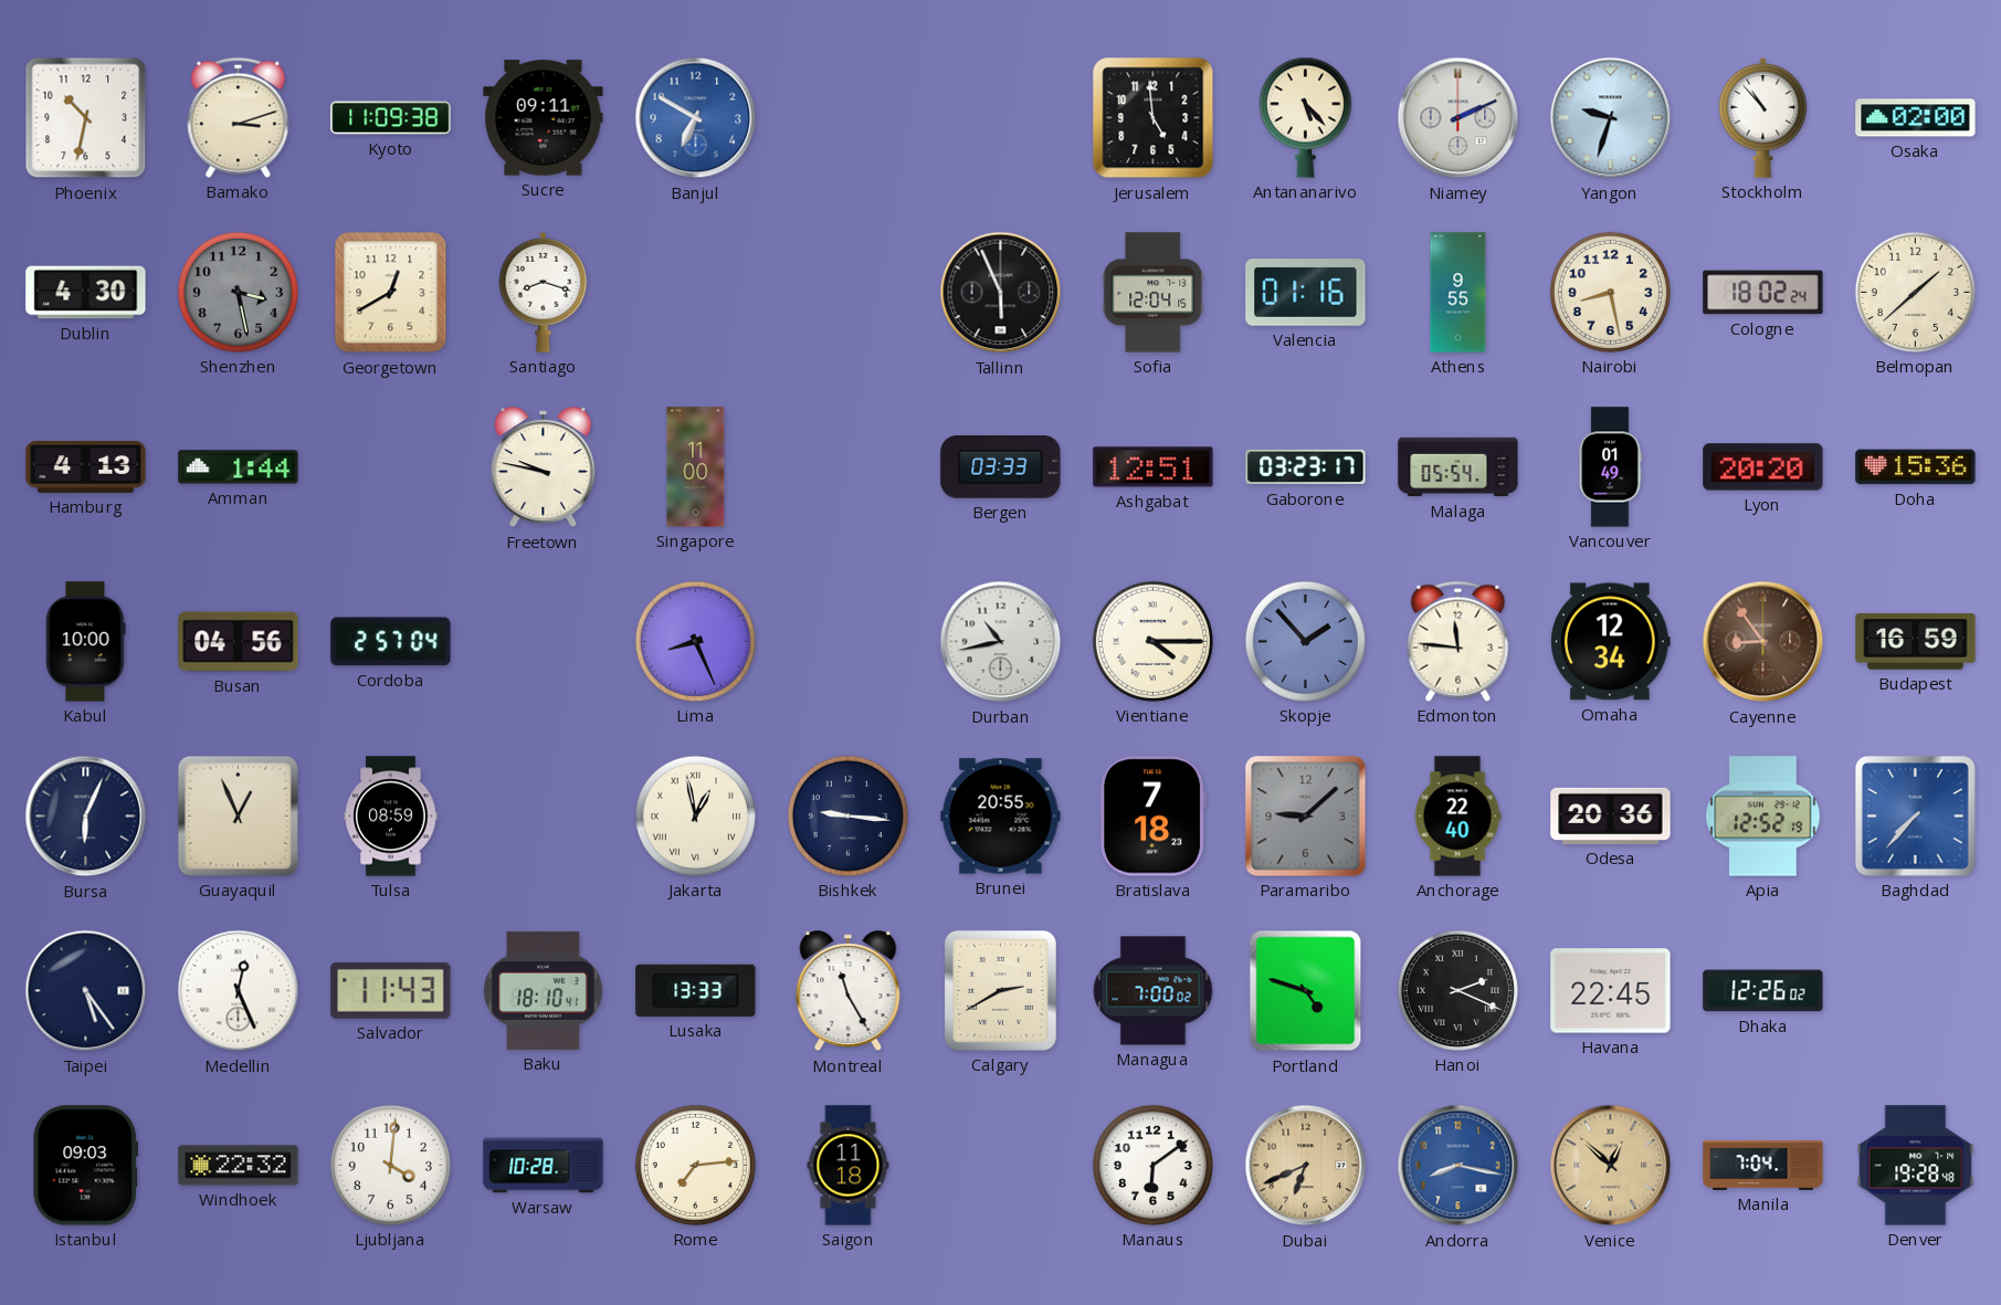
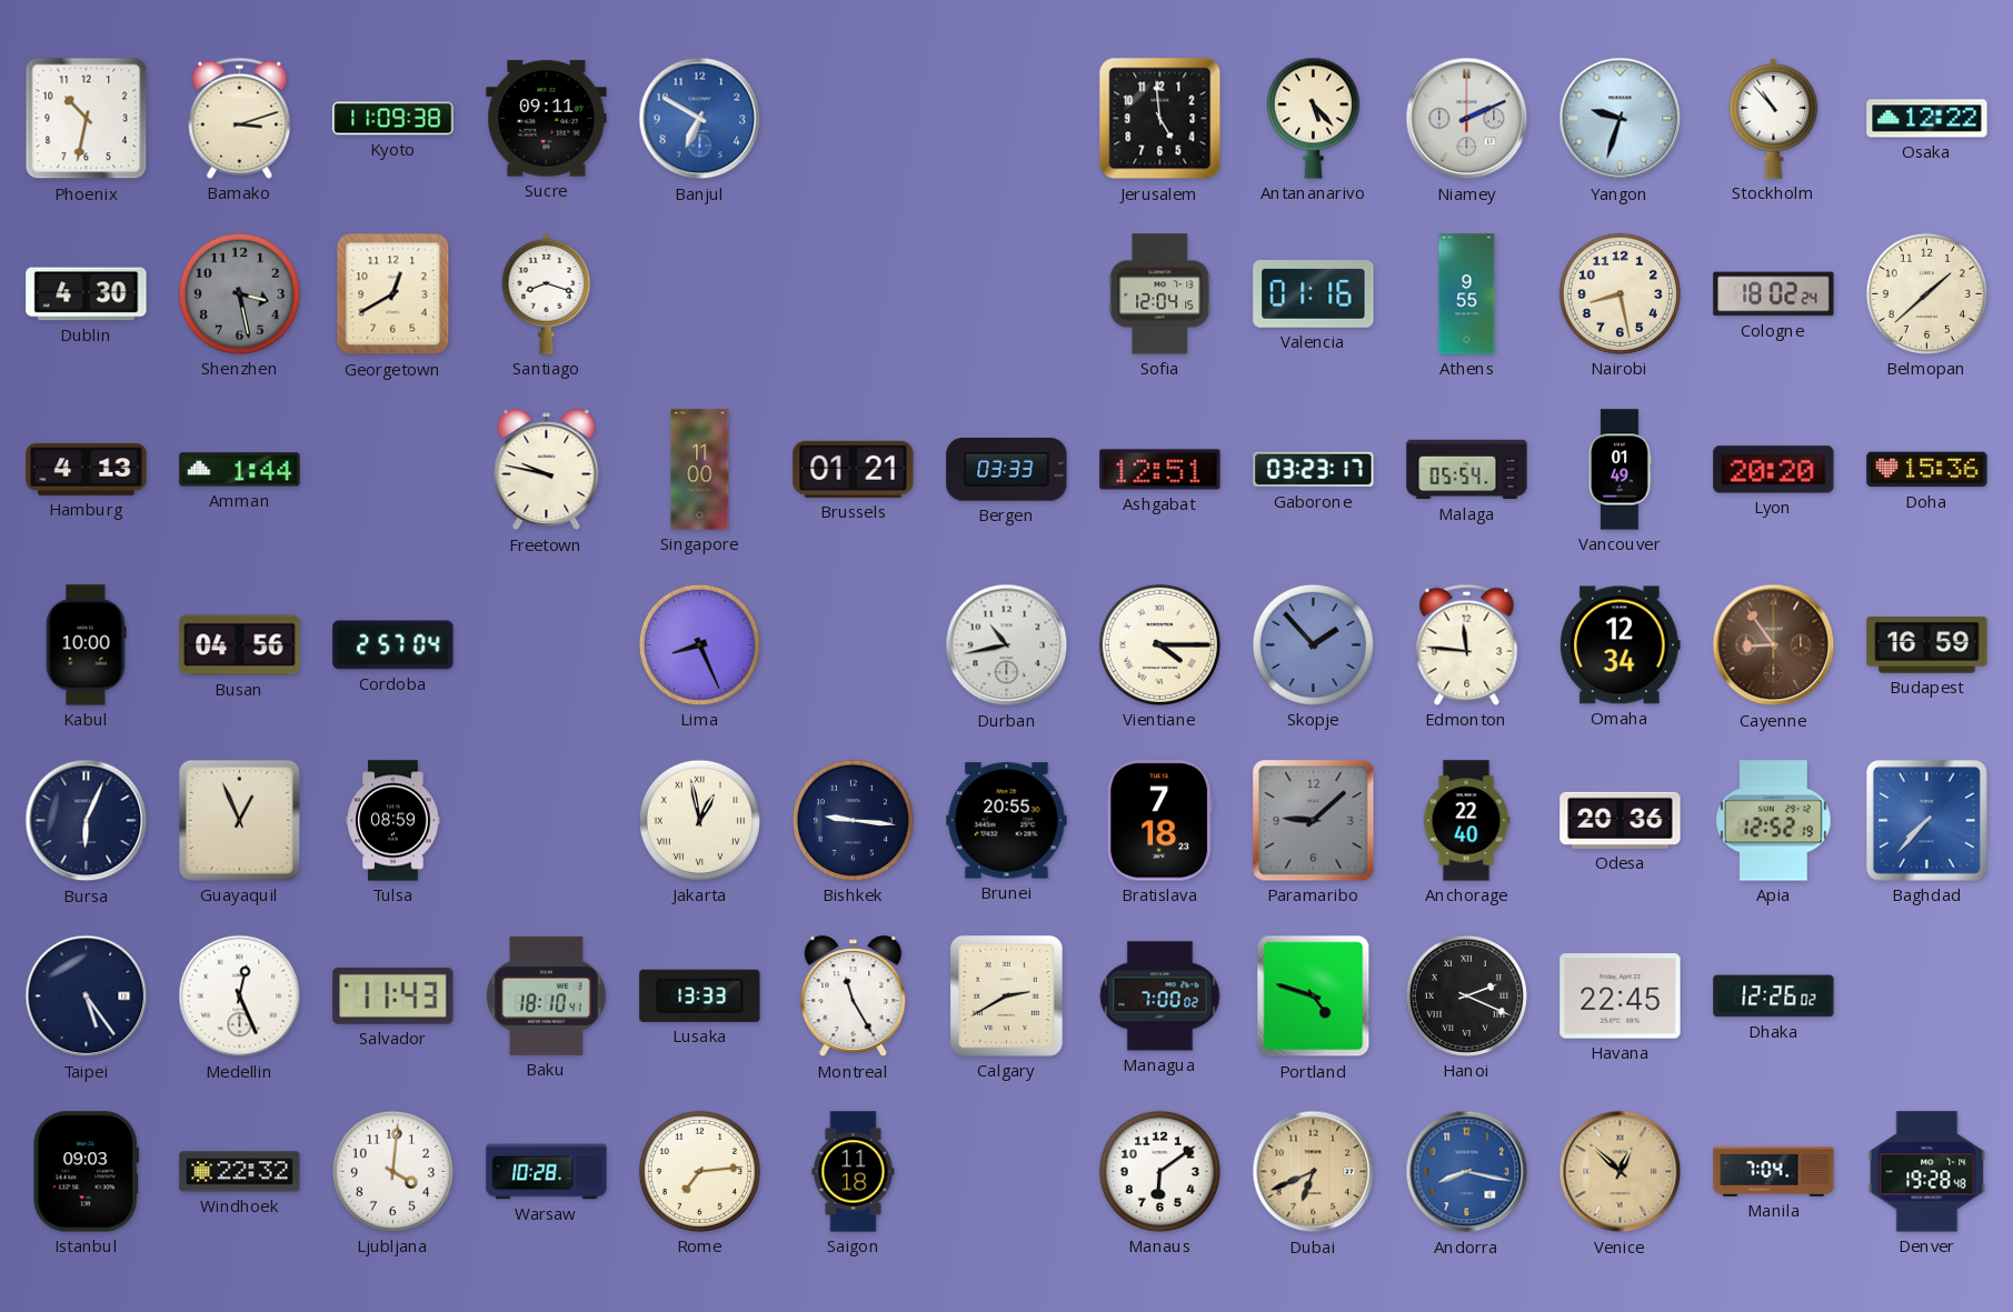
Osaka: 02:00 -> 12:22 (1927, 119)
Tallinn: 5:56 -> none (1001, 293)
Brussels: none -> 01:21 (854, 469)
